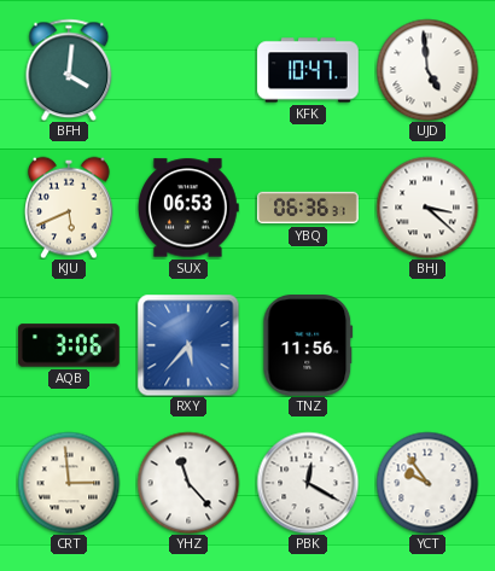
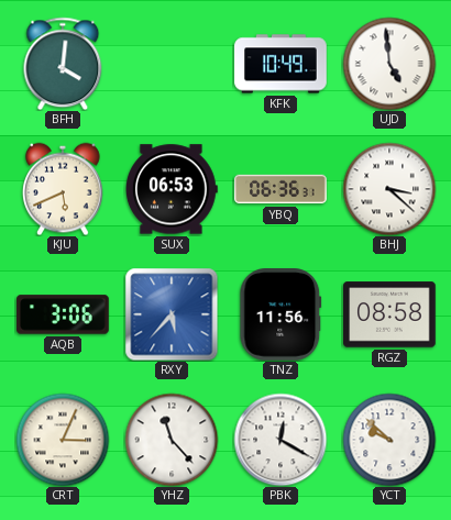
KFK: 10:47 -> 10:49 (280, 64)
RGZ: none -> 08:58 (389, 314)
CRT: 2:59 -> 3:04 (63, 440)
YCT: 9:54 -> 9:52 (389, 440)
